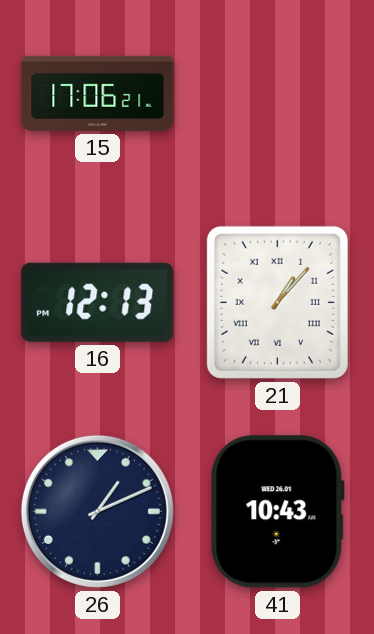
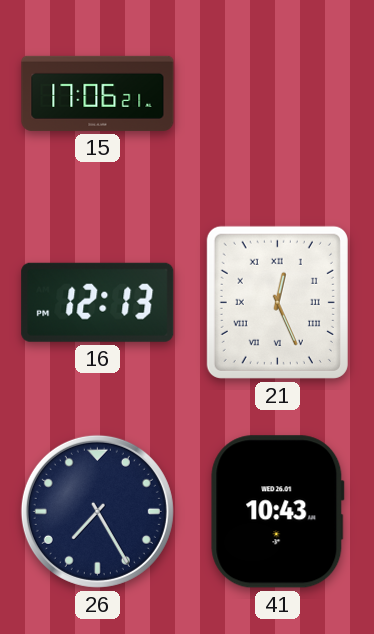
21: 1:07 -> 12:26 (277, 302)
26: 1:11 -> 7:25 (97, 511)
